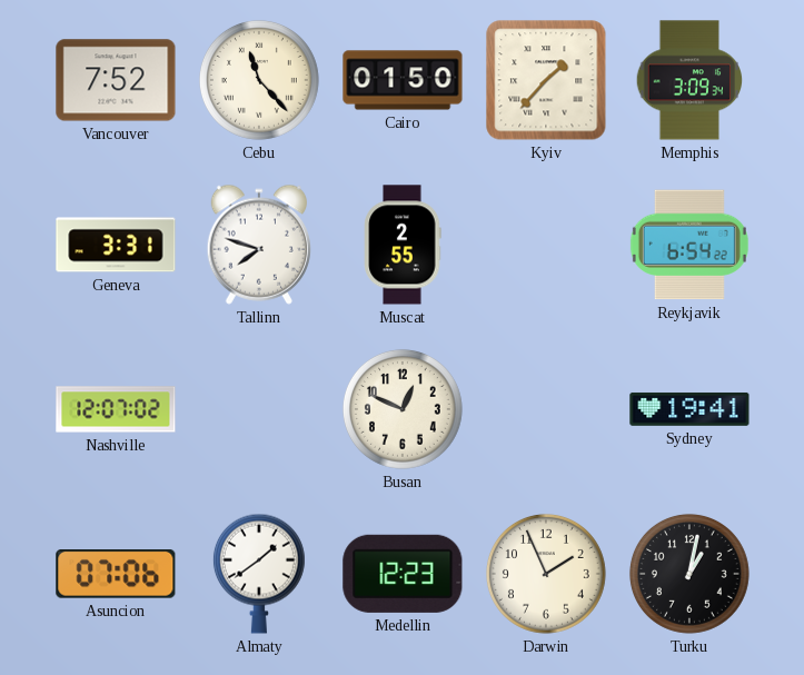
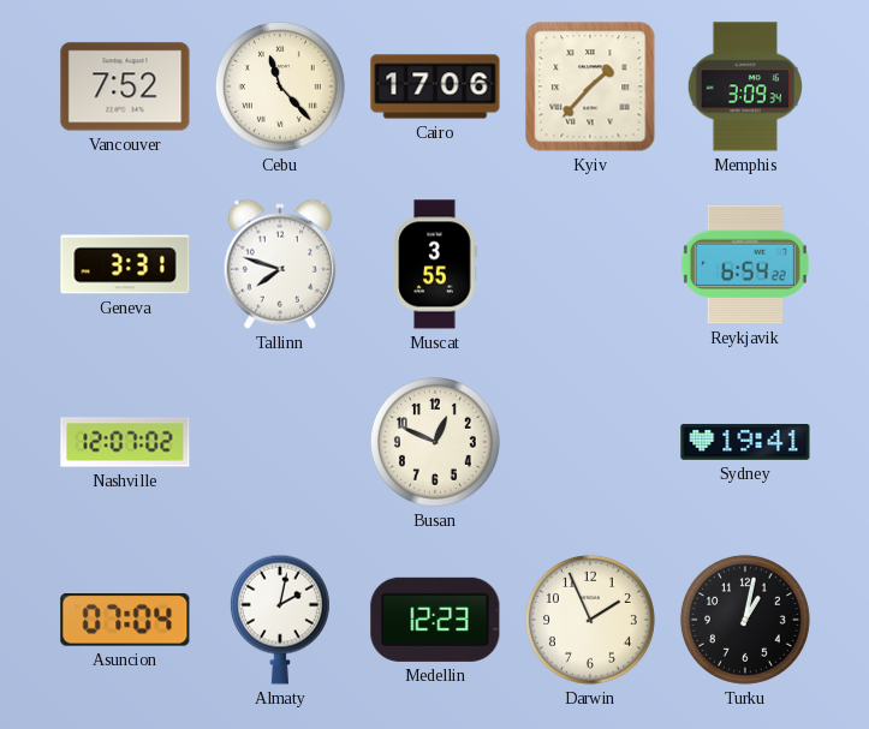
Cairo: 01:50 -> 17:06 (435, 86)
Muscat: 2:55 -> 3:55 (435, 264)
Asuncion: 07:06 -> 07:04 (125, 621)
Almaty: 1:39 -> 2:02 (280, 620)
